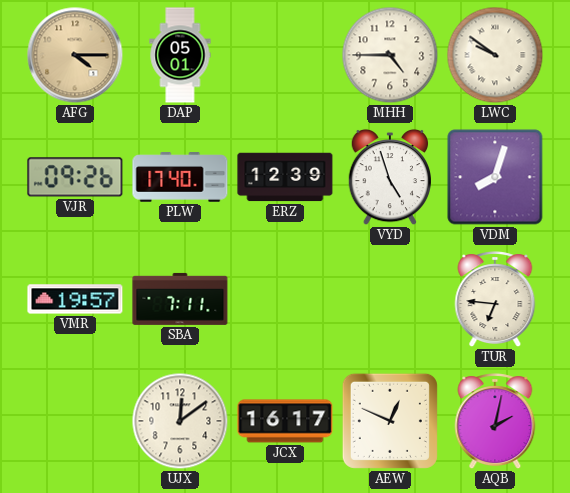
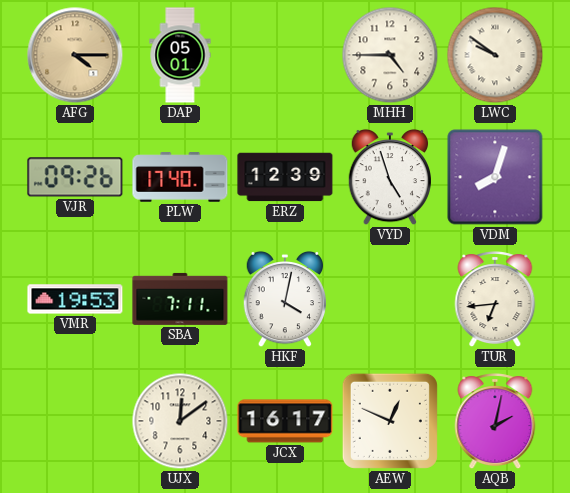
VMR: 19:57 -> 19:53 (75, 299)
HKF: none -> 4:02 (285, 299)
TUR: 6:46 -> 6:44 (495, 300)
